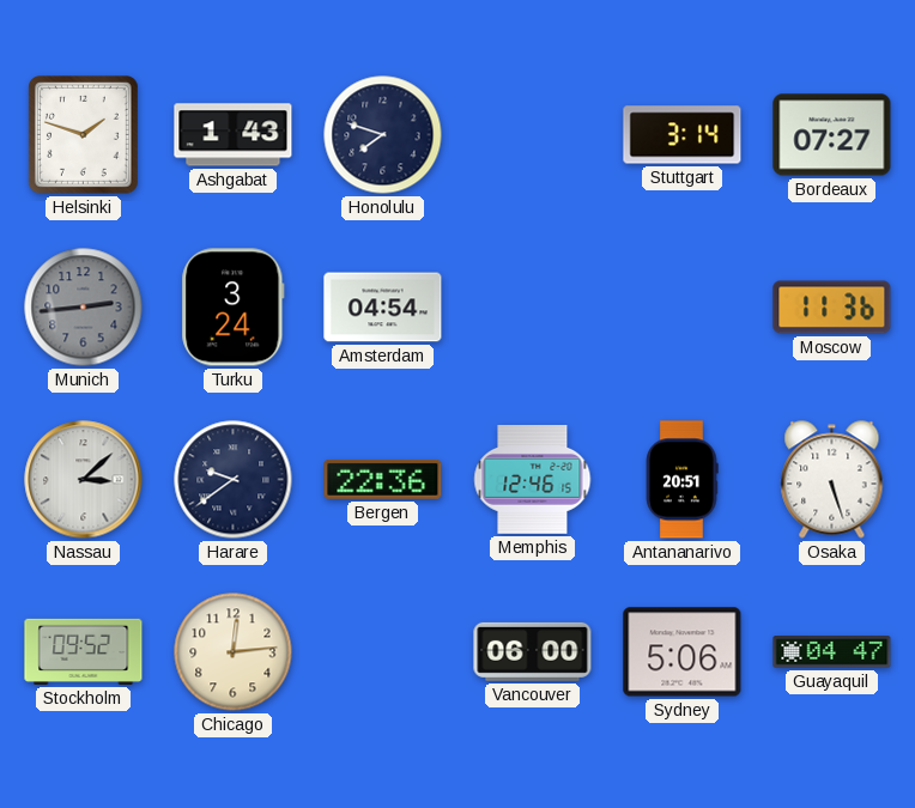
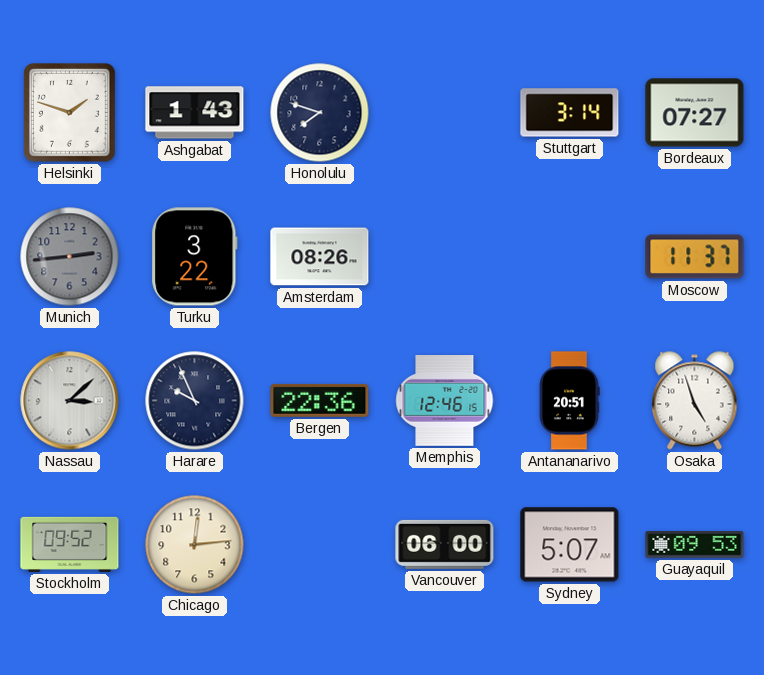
Turku: 3:24 -> 3:22 (195, 257)
Amsterdam: 04:54 -> 08:26 (320, 257)
Moscow: 11:36 -> 11:37 (695, 257)
Harare: 9:39 -> 9:56 (195, 401)
Osaka: 5:27 -> 4:57 (695, 401)
Sydney: 5:06 -> 5:07 (570, 545)
Guayaquil: 04:47 -> 09:53 (695, 545)
